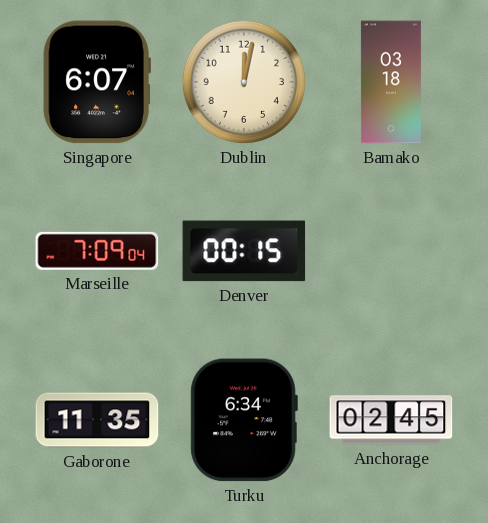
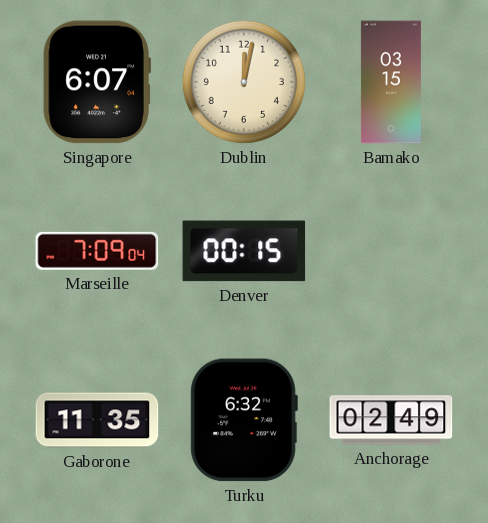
Bamako: 03:18 -> 03:15 (391, 82)
Turku: 6:34 -> 6:32 (244, 420)
Anchorage: 02:45 -> 02:49 (391, 420)
